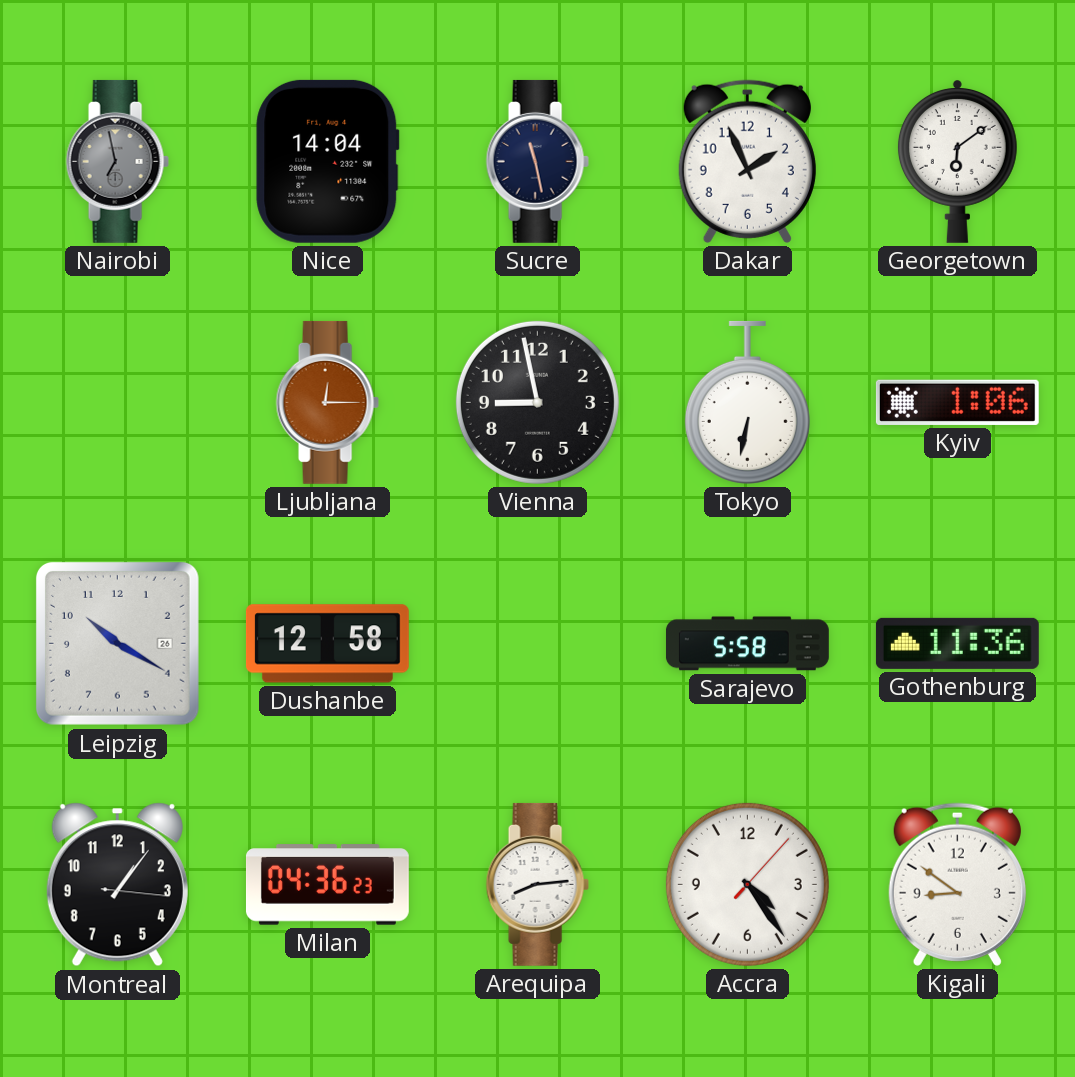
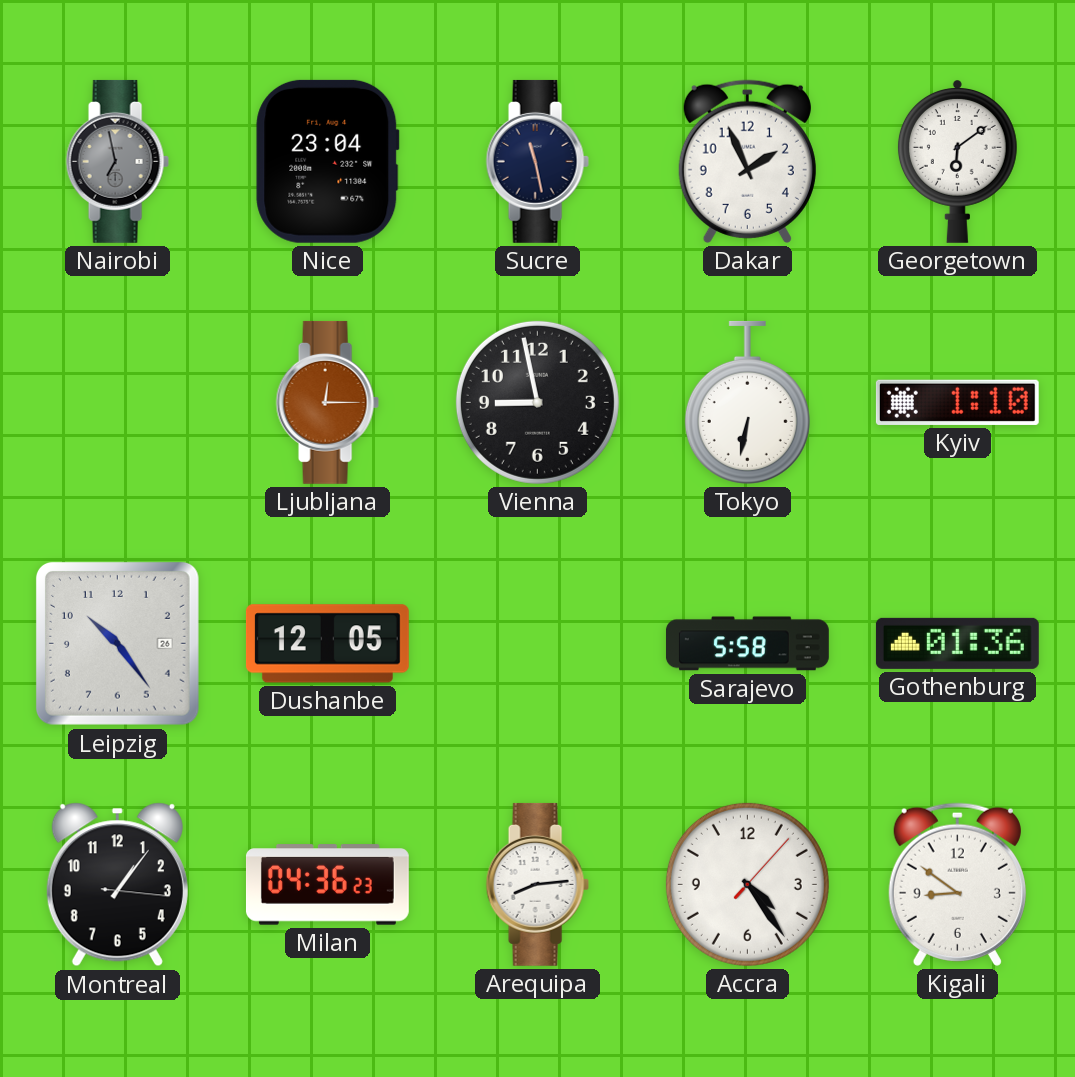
Nice: 14:04 -> 23:04 (328, 161)
Kyiv: 1:06 -> 1:10 (957, 402)
Leipzig: 10:20 -> 10:24 (117, 643)
Dushanbe: 12:58 -> 12:05 (327, 644)
Gothenburg: 11:36 -> 01:36 (957, 643)
